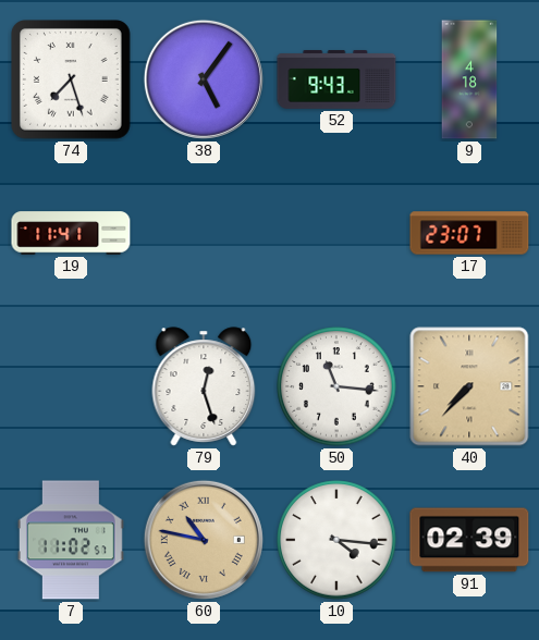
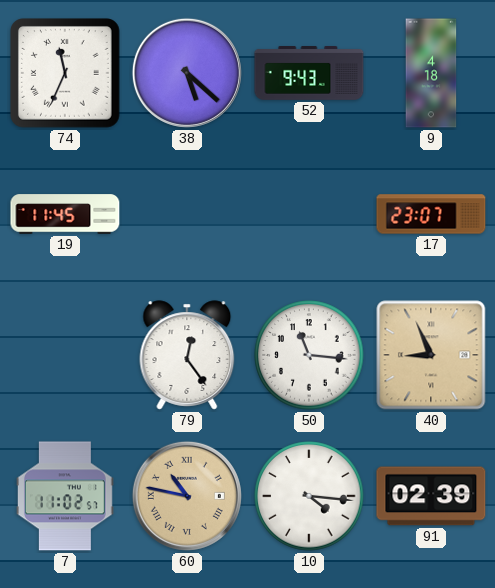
74: 7:27 -> 11:34 (66, 74)
38: 5:06 -> 5:22 (187, 73)
19: 11:41 -> 11:45 (65, 214)
79: 12:27 -> 12:24 (187, 355)
40: 7:37 -> 8:56 (431, 355)
